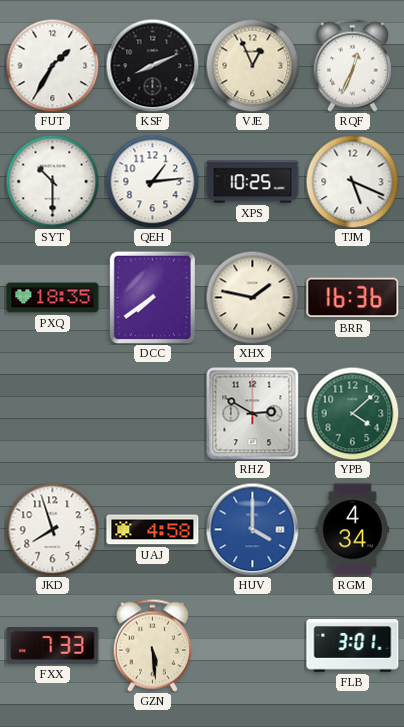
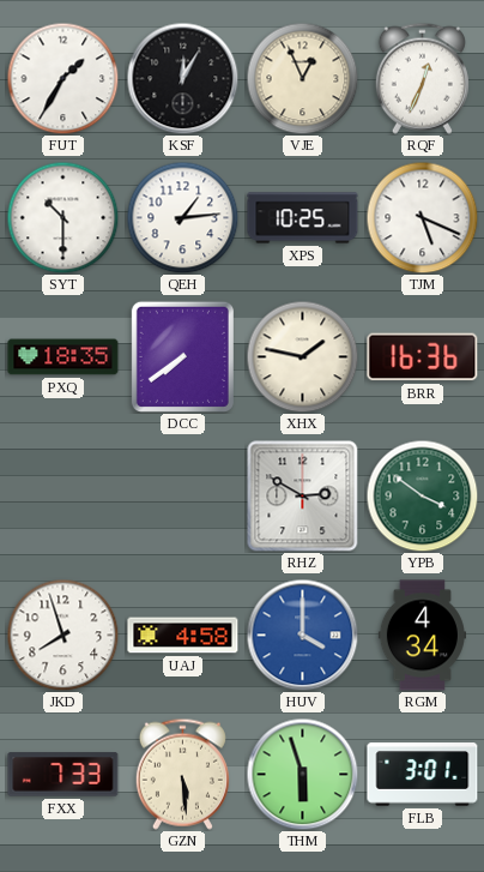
KSF: 8:11 -> 12:05 (182, 78)
YPB: 4:08 -> 3:51 (422, 495)
THM: none -> 5:57 (302, 774)
